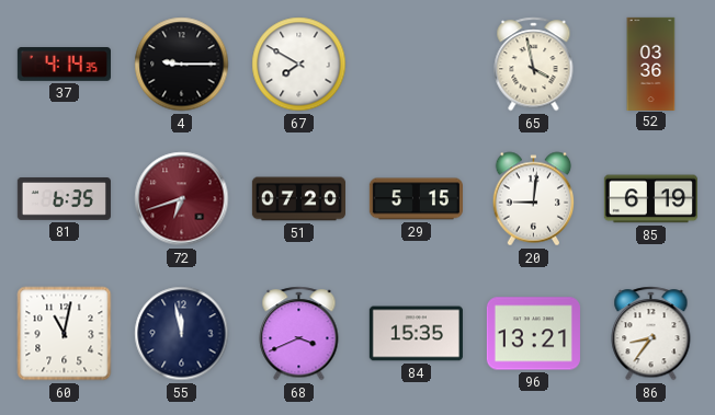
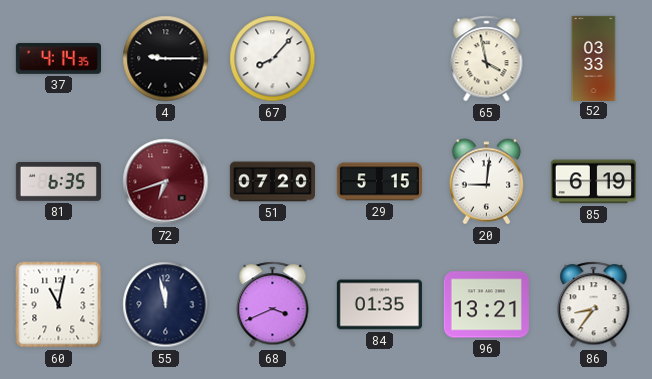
67: 7:50 -> 8:07 (273, 59)
52: 03:36 -> 03:33 (594, 58)
84: 15:35 -> 01:35 (379, 305)
